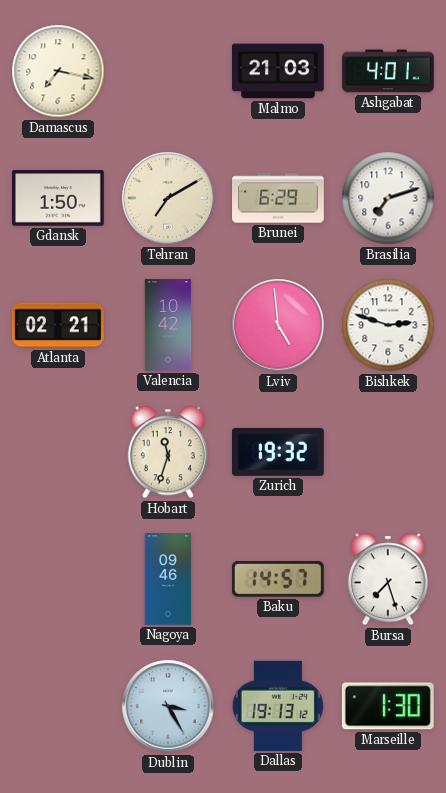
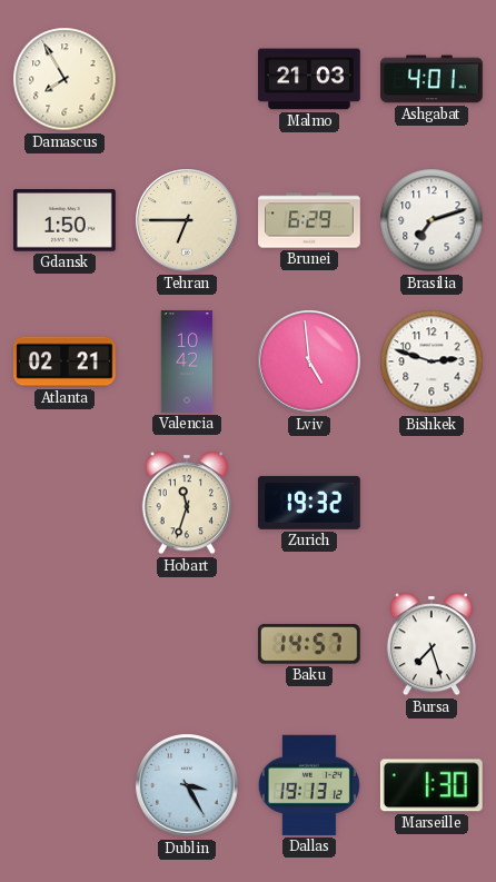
Damascus: 7:17 -> 7:55 (65, 79)
Tehran: 7:10 -> 6:45 (187, 220)
Nagoya: 09:46 -> none (168, 579)
